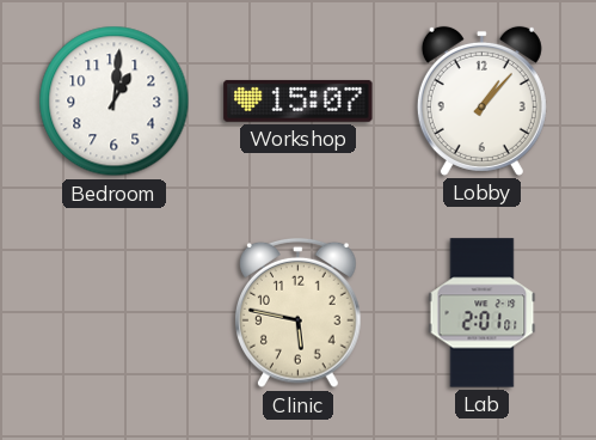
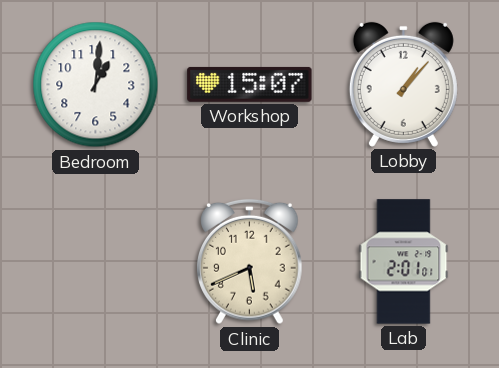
Clinic: 5:47 -> 5:41 (250, 262)
